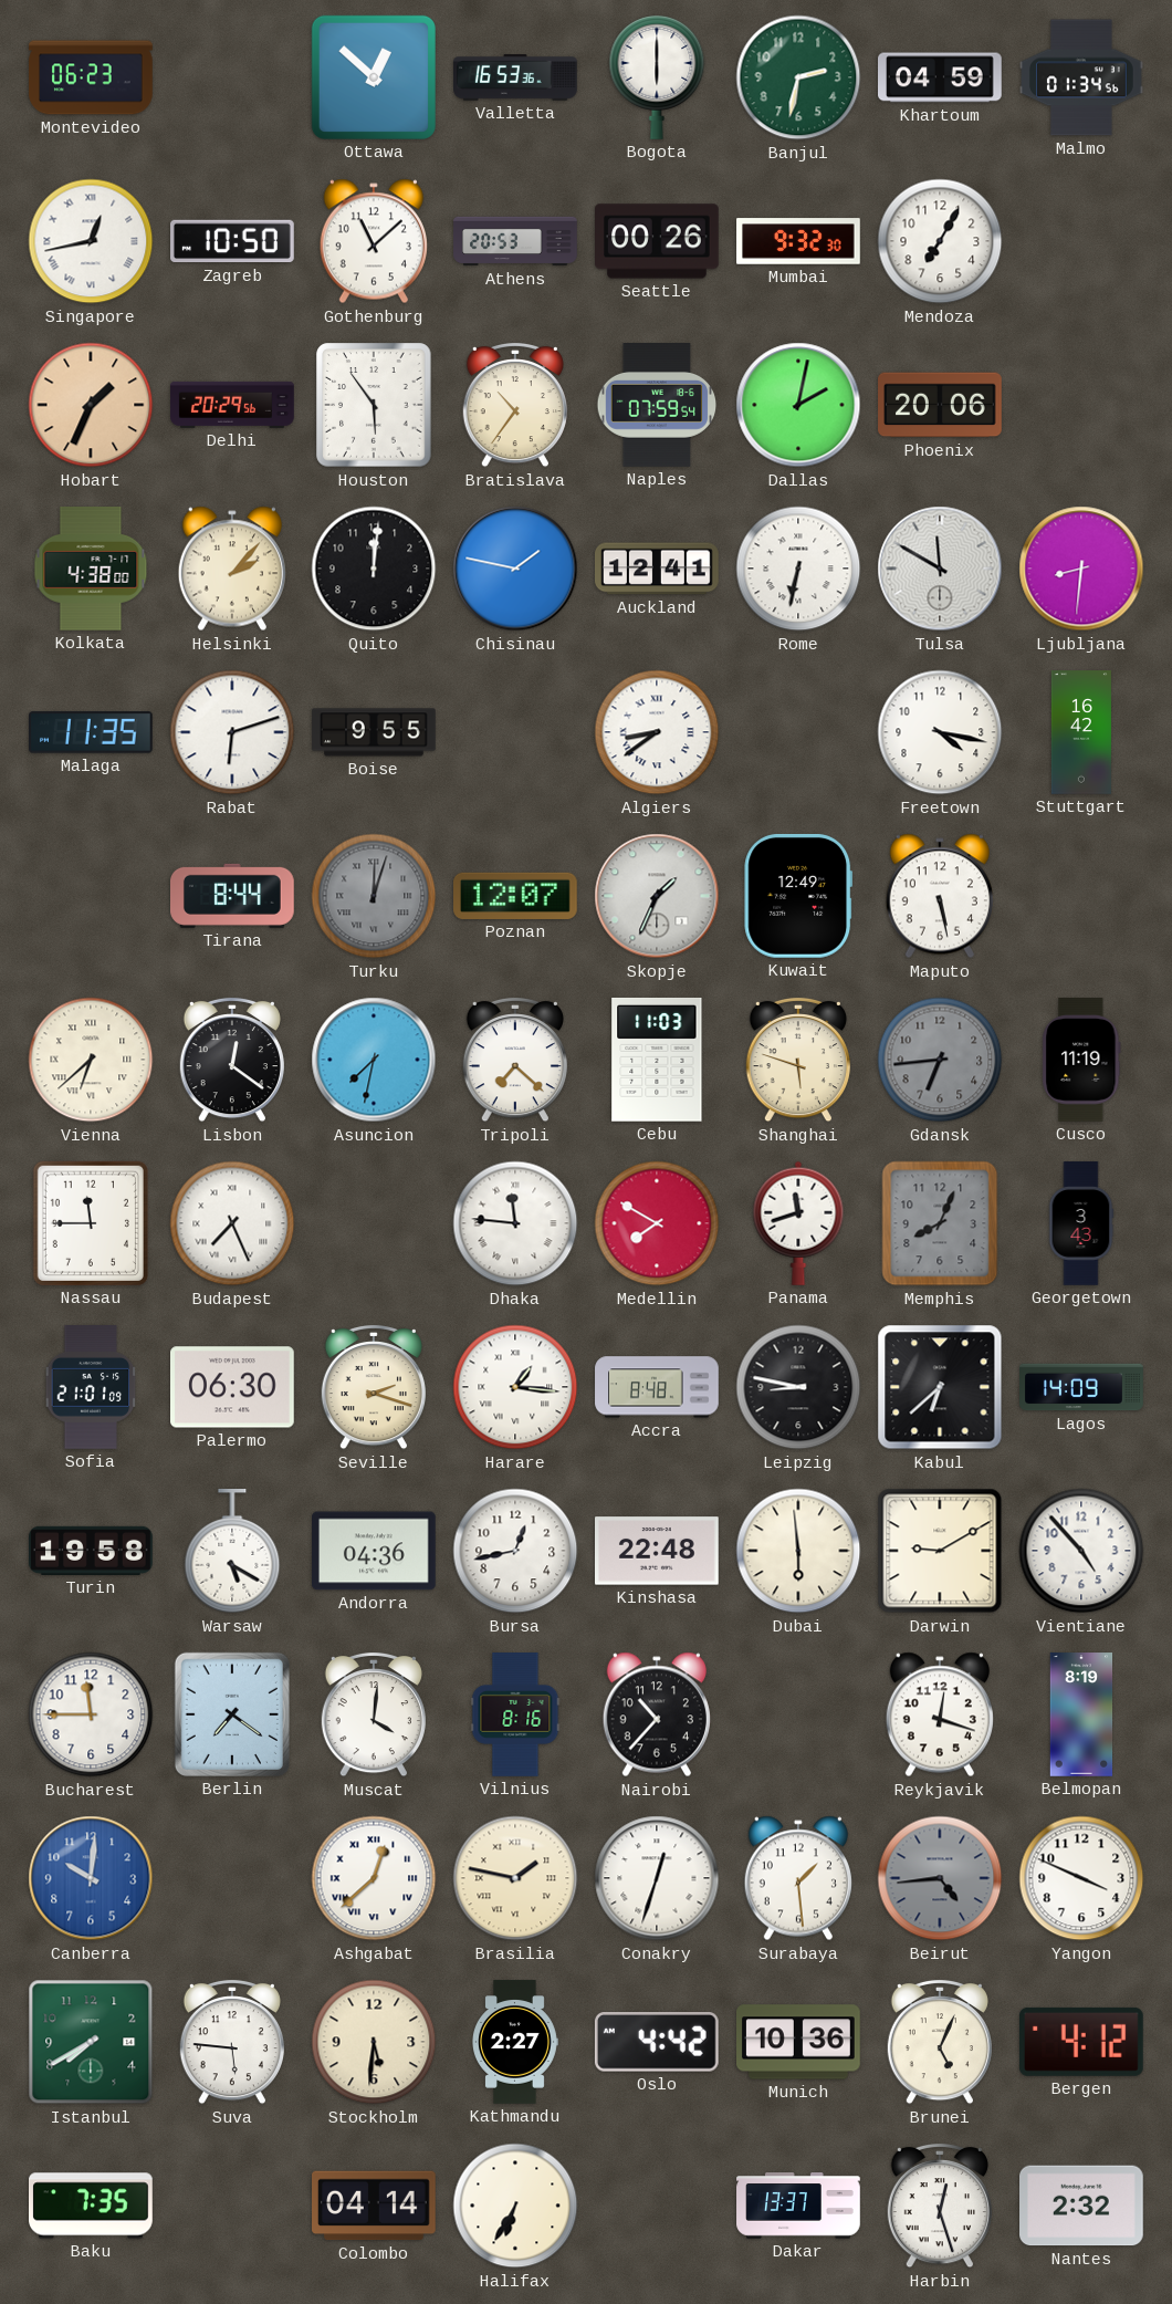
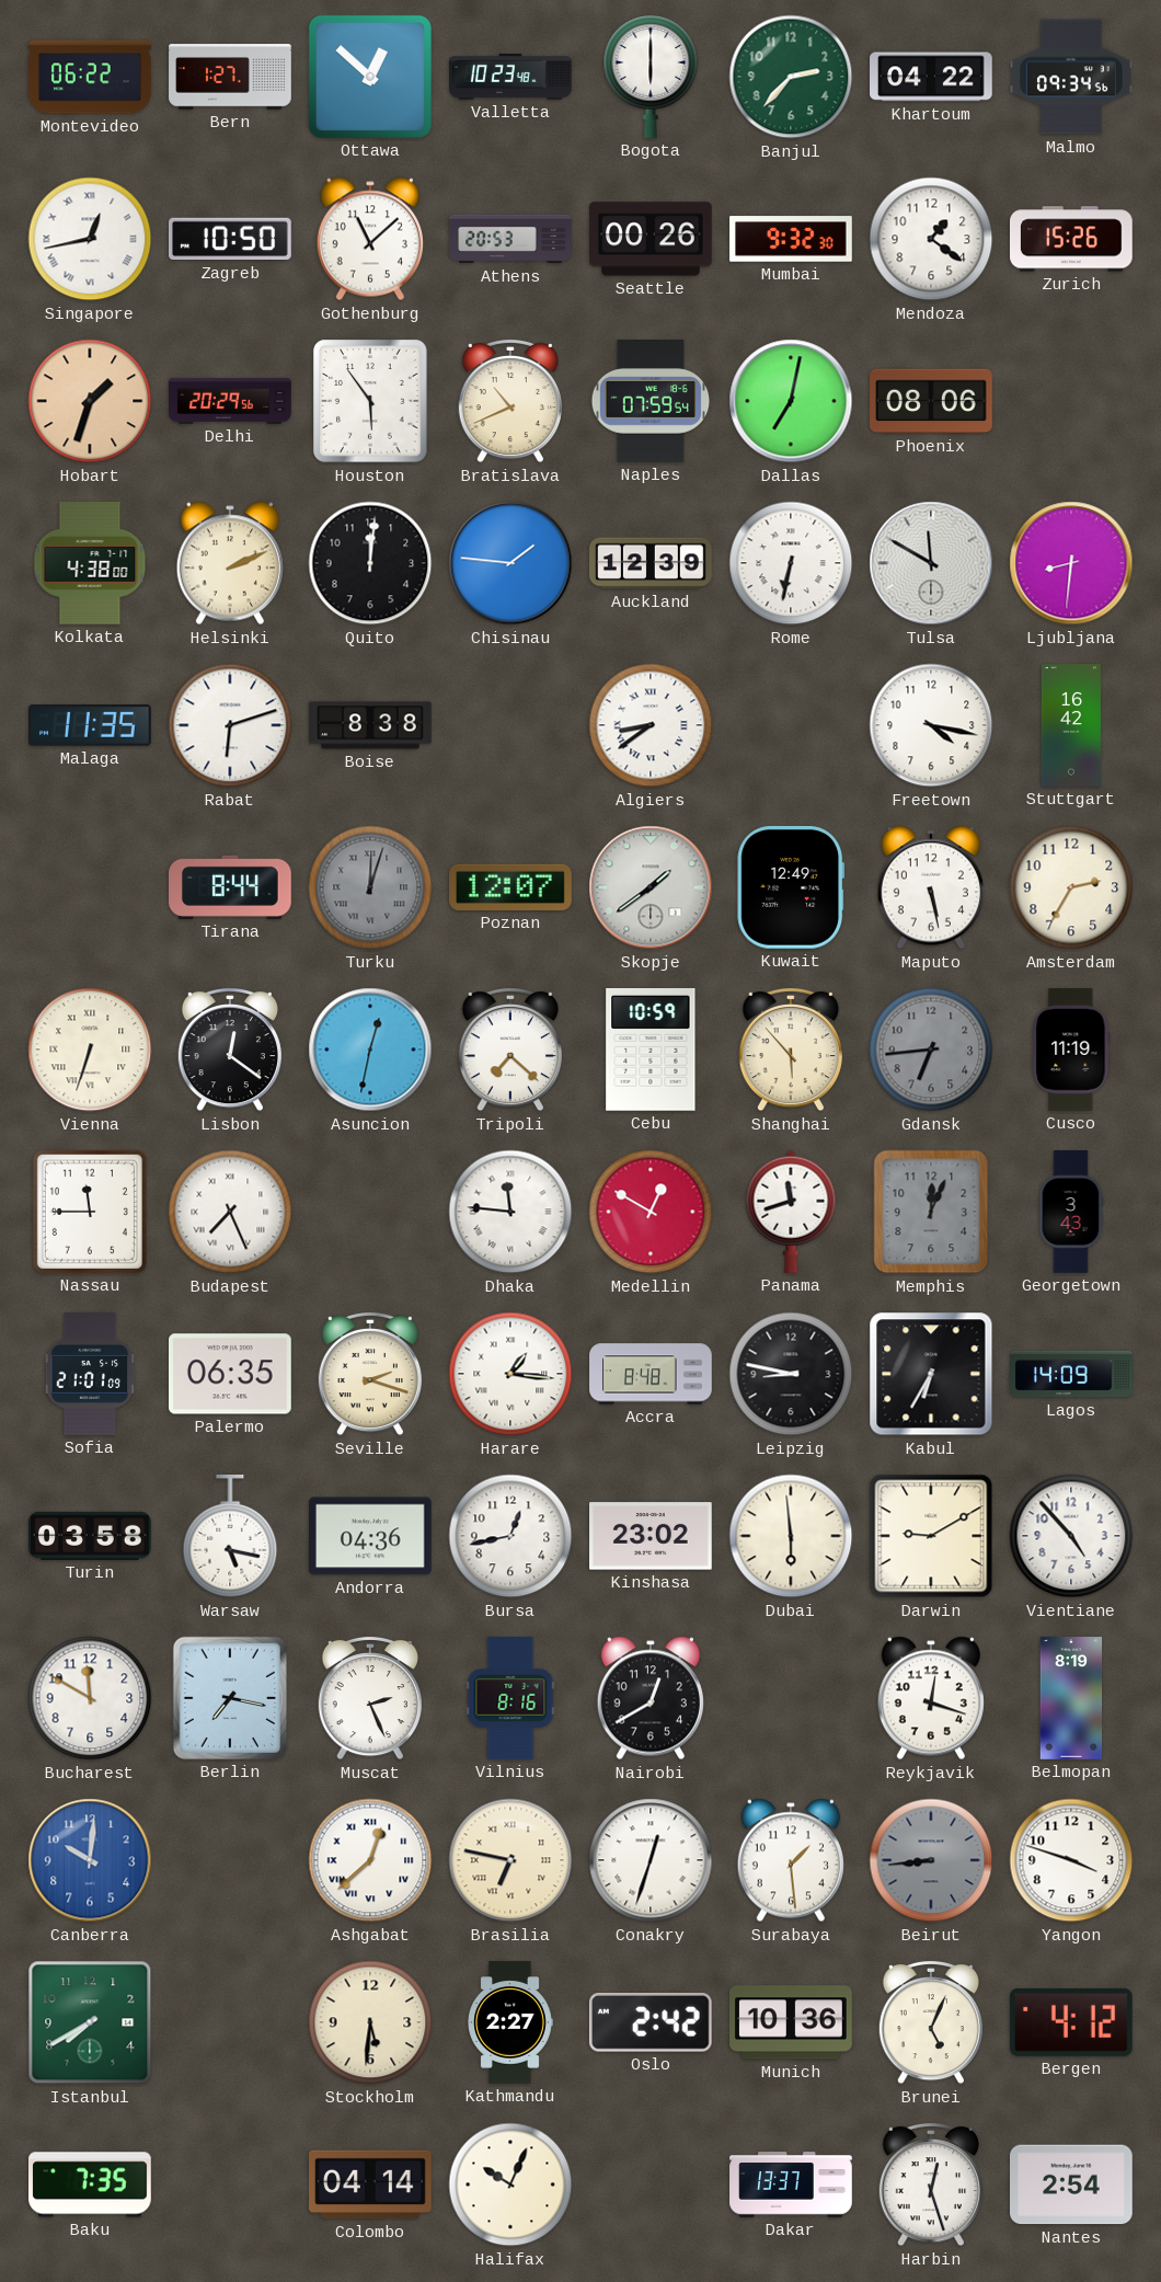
Montevideo: 06:23 -> 06:22 (90, 77)
Bern: none -> 1:27 (230, 77)
Valletta: 16:53 -> 10:23 (510, 78)
Banjul: 2:32 -> 2:37 (791, 77)
Khartoum: 04:59 -> 04:22 (932, 77)
Malmo: 01:34 -> 09:34 (1071, 77)
Mendoza: 7:05 -> 1:21 (931, 239)
Zurich: none -> 15:26 (1072, 239)
Hobart: 1:34 -> 1:33 (90, 401)
Bratislava: 10:36 -> 10:41 (510, 401)
Dallas: 2:02 -> 7:02 (791, 401)
Phoenix: 20:06 -> 08:06 (931, 401)
Helsinki: 2:07 -> 2:11 (230, 563)
Chisinau: 1:47 -> 1:46 (510, 563)
Auckland: 12:41 -> 12:39 (652, 563)
Boise: 9:55 -> 8:38 (370, 725)
Skopje: 1:34 -> 1:39 (651, 887)
Amsterdam: none -> 2:35 (1071, 887)
Vienna: 6:38 -> 6:33 (90, 1050)
Asuncion: 7:32 -> 12:32 (370, 1050)
Cebu: 11:03 -> 10:59 (651, 1050)
Shanghai: 5:48 -> 5:53 (791, 1050)
Medellin: 7:50 -> 12:50 (651, 1212)
Memphis: 8:04 -> 12:04 (931, 1212)
Palermo: 06:30 -> 06:35 (231, 1374)
Kabul: 6:38 -> 6:35 (931, 1374)
Turin: 19:58 -> 03:58 (90, 1536)
Warsaw: 5:20 -> 5:17 (230, 1537)
Kinshasa: 22:48 -> 23:02 (652, 1536)
Bucharest: 11:45 -> 11:50 (90, 1698)
Berlin: 7:21 -> 7:17 (230, 1698)
Muscat: 4:01 -> 2:26 (370, 1698)
Nairobi: 10:37 -> 12:40 (651, 1698)
Brasilia: 1:47 -> 6:47 (510, 1860)
Beirut: 4:44 -> 8:44 (931, 1860)
Yangon: 3:49 -> 3:48 (1071, 1860)
Suva: 5:46 -> none (232, 2042)
Oslo: 4:42 -> 2:42 (651, 2023)
Halifax: 6:35 -> 10:04 (510, 2184)
Nantes: 2:32 -> 2:54 (1072, 2184)
